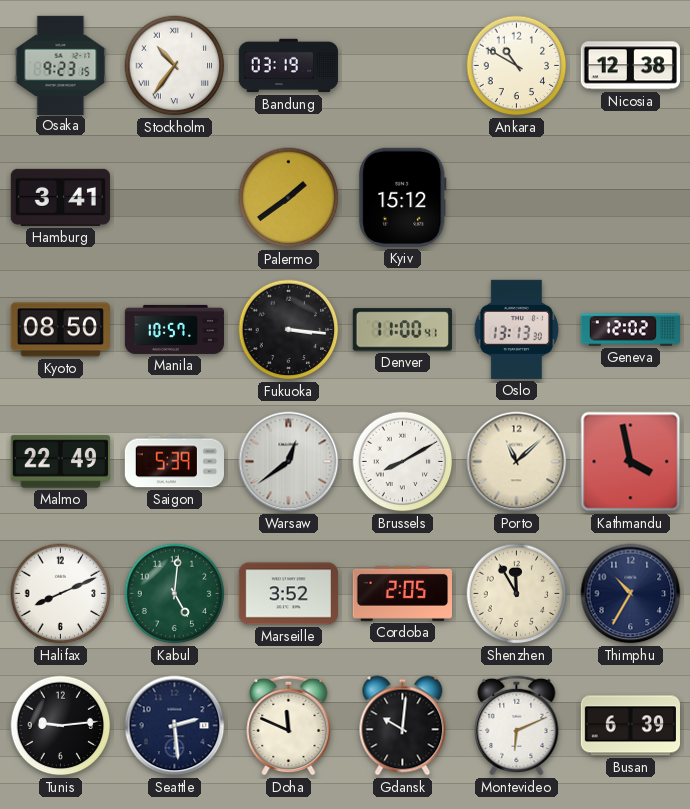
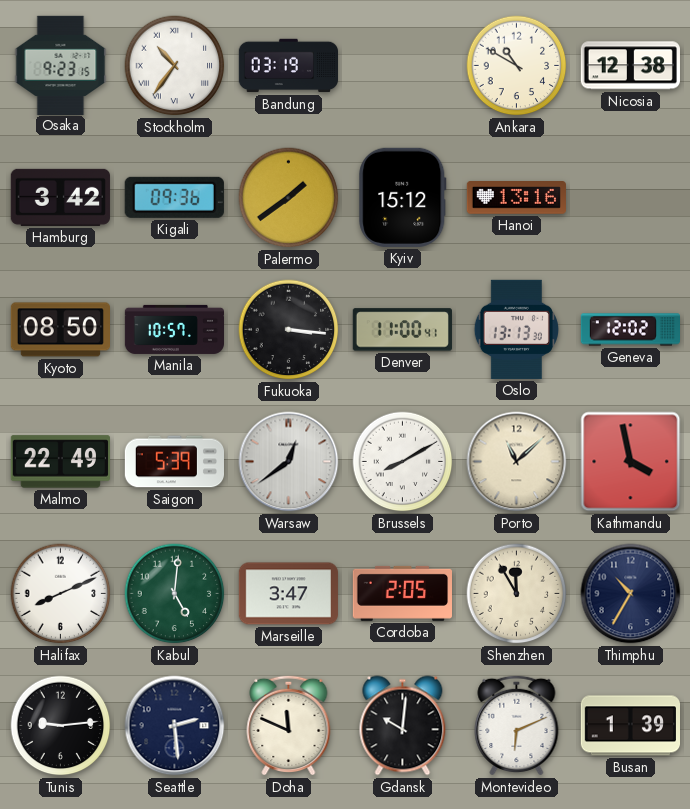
Hamburg: 3:41 -> 3:42 (60, 197)
Kigali: none -> 09:36 (174, 197)
Hanoi: none -> 13:16 (516, 198)
Marseille: 3:52 -> 3:47 (288, 594)
Busan: 6:39 -> 1:39 (630, 726)
